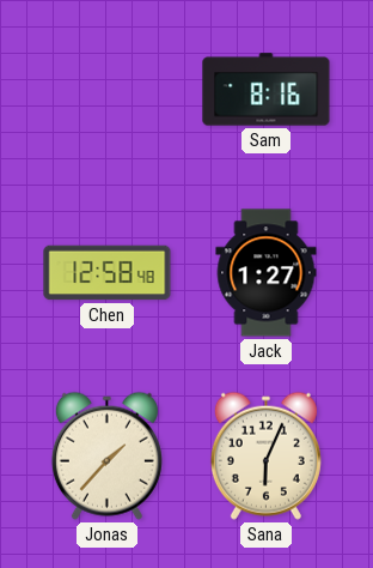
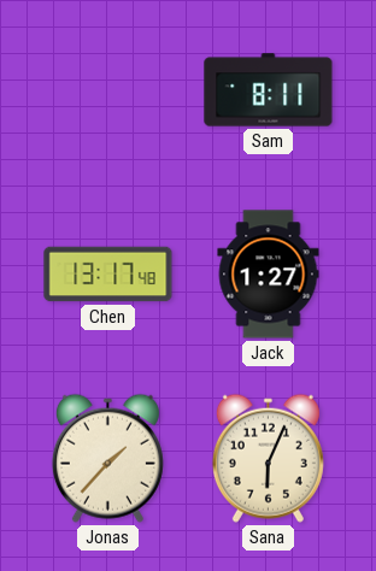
Sam: 8:16 -> 8:11 (269, 90)
Chen: 12:58 -> 13:17 (108, 275)
